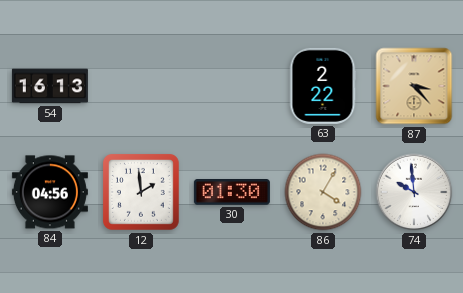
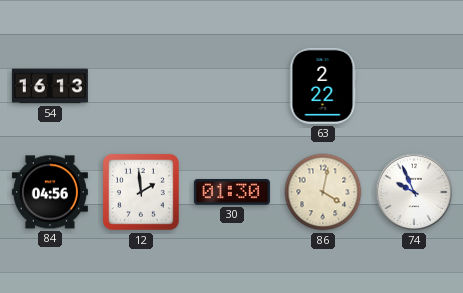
87: 3:23 -> none (414, 86)
86: 4:05 -> 4:02 (323, 192)
74: 9:59 -> 9:56 (414, 192)
